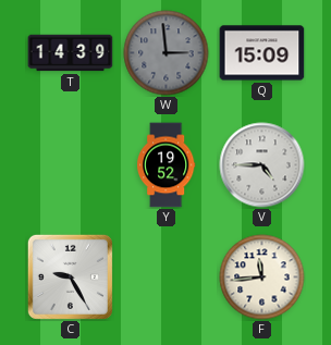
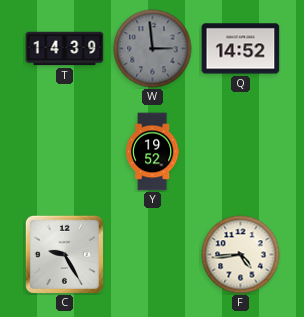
Q: 15:09 -> 14:52 (241, 49)
V: 4:45 -> none (262, 165)
F: 11:44 -> 4:44 (241, 255)
